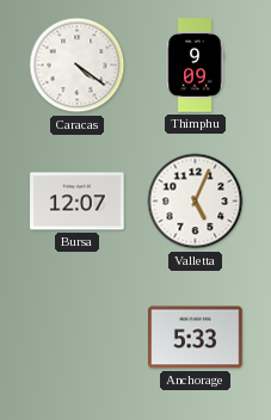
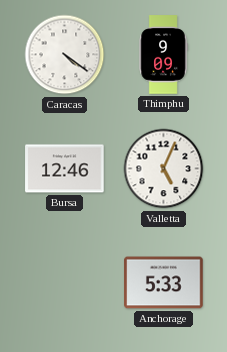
Bursa: 12:07 -> 12:46 (65, 169)
